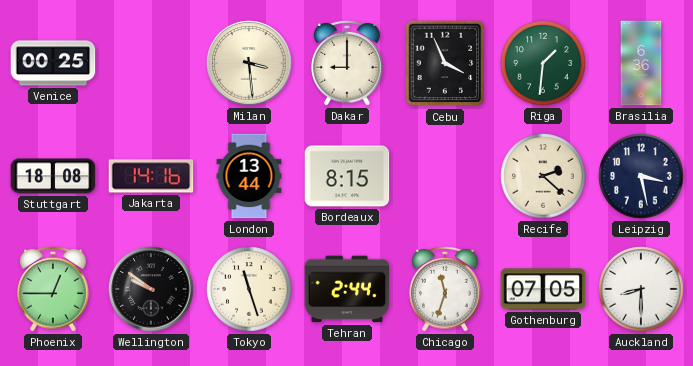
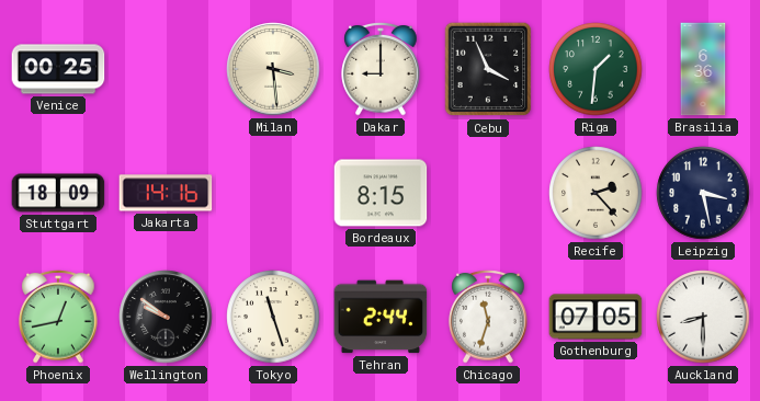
Stuttgart: 18:08 -> 18:09 (58, 193)
London: 13:44 -> none (249, 176)
Recife: 2:22 -> 2:23 (595, 193)
Phoenix: 12:45 -> 12:43 (58, 317)
